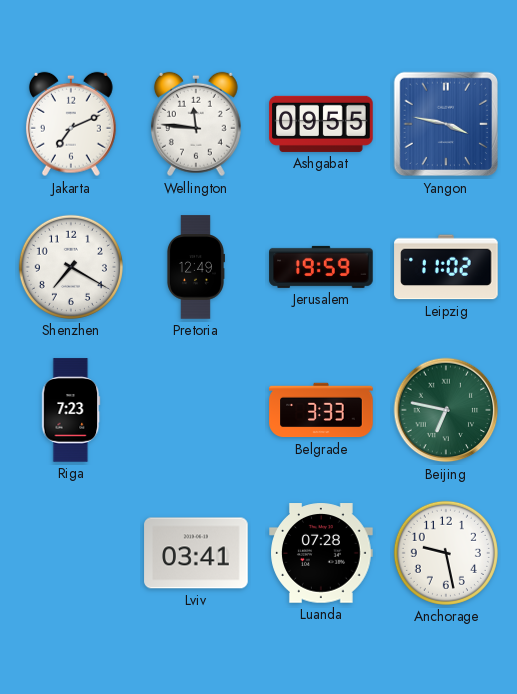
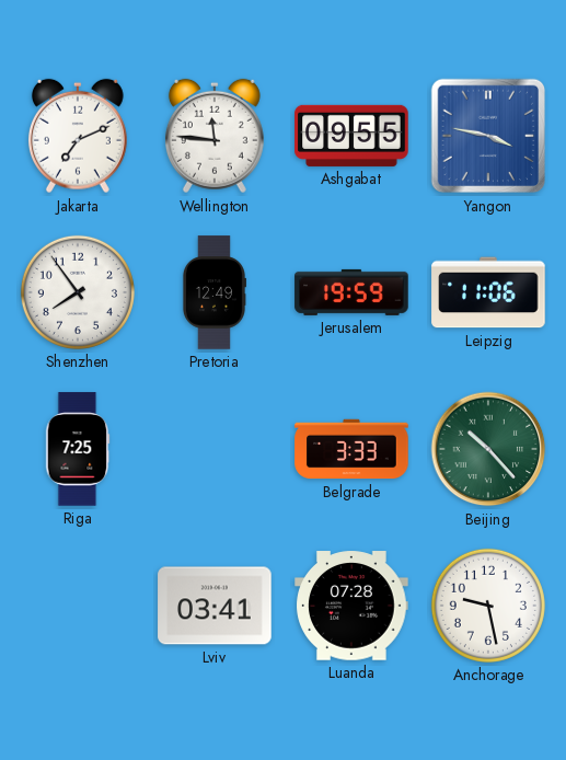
Shenzhen: 7:20 -> 7:54 (78, 292)
Leipzig: 11:02 -> 11:06 (488, 292)
Riga: 7:23 -> 7:25 (78, 449)
Beijing: 6:47 -> 10:23 (488, 449)
